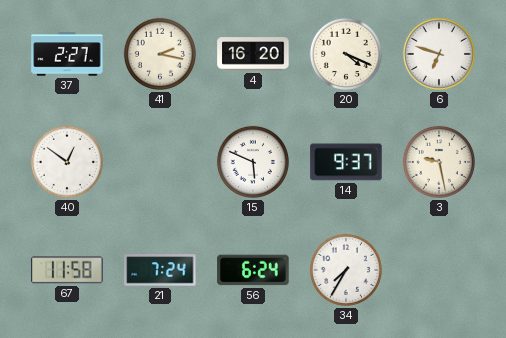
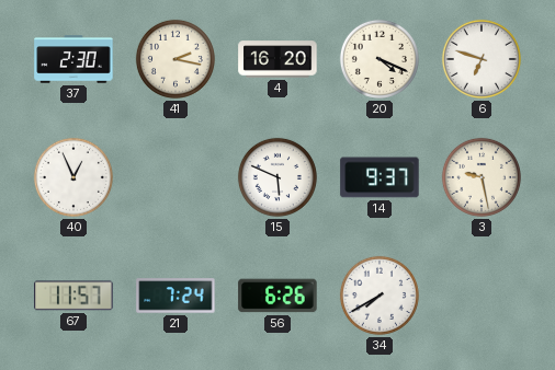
37: 2:27 -> 2:30 (73, 59)
40: 12:51 -> 12:56 (73, 177)
67: 11:58 -> 11:57 (73, 296)
56: 6:24 -> 6:26 (277, 296)
34: 7:35 -> 7:40 (380, 296)
